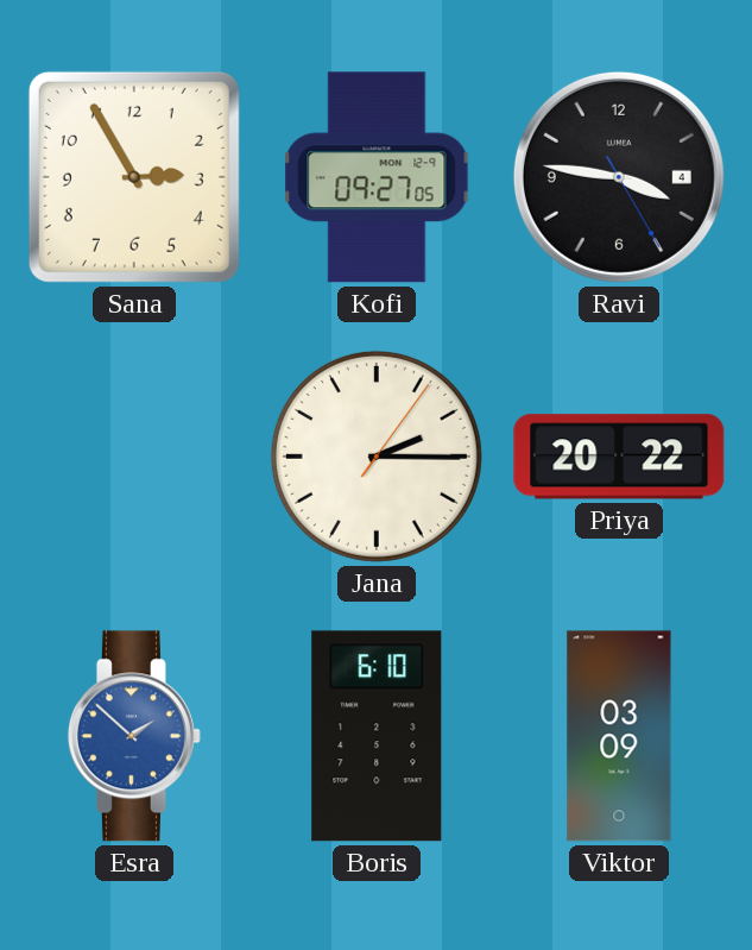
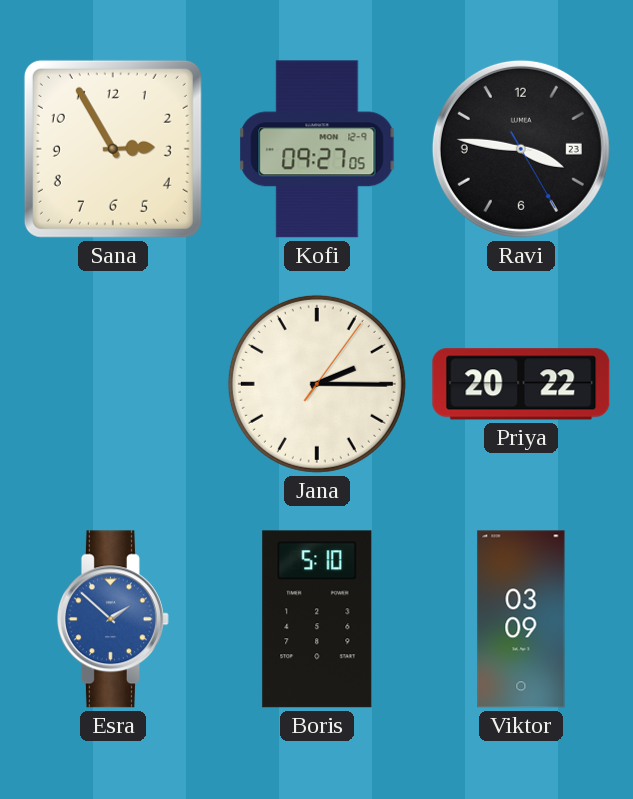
Ravi date: 4 -> 23 (521, 149)
Boris: 6:10 -> 5:10 (317, 619)
